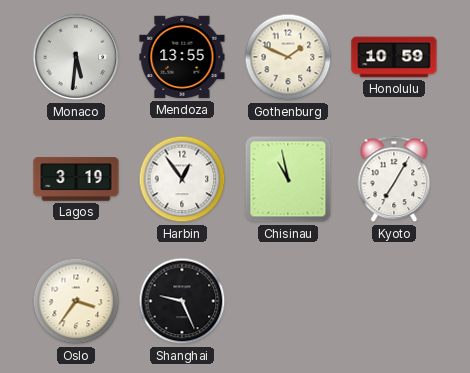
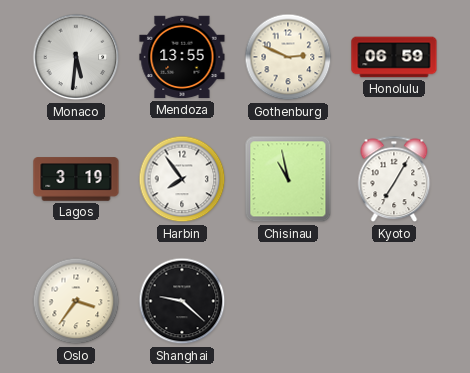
Gothenburg: 1:49 -> 2:49 (288, 57)
Honolulu: 10:59 -> 06:59 (394, 57)
Harbin: 12:54 -> 7:54 (182, 179)
Shanghai: 9:26 -> 9:22 (182, 301)
